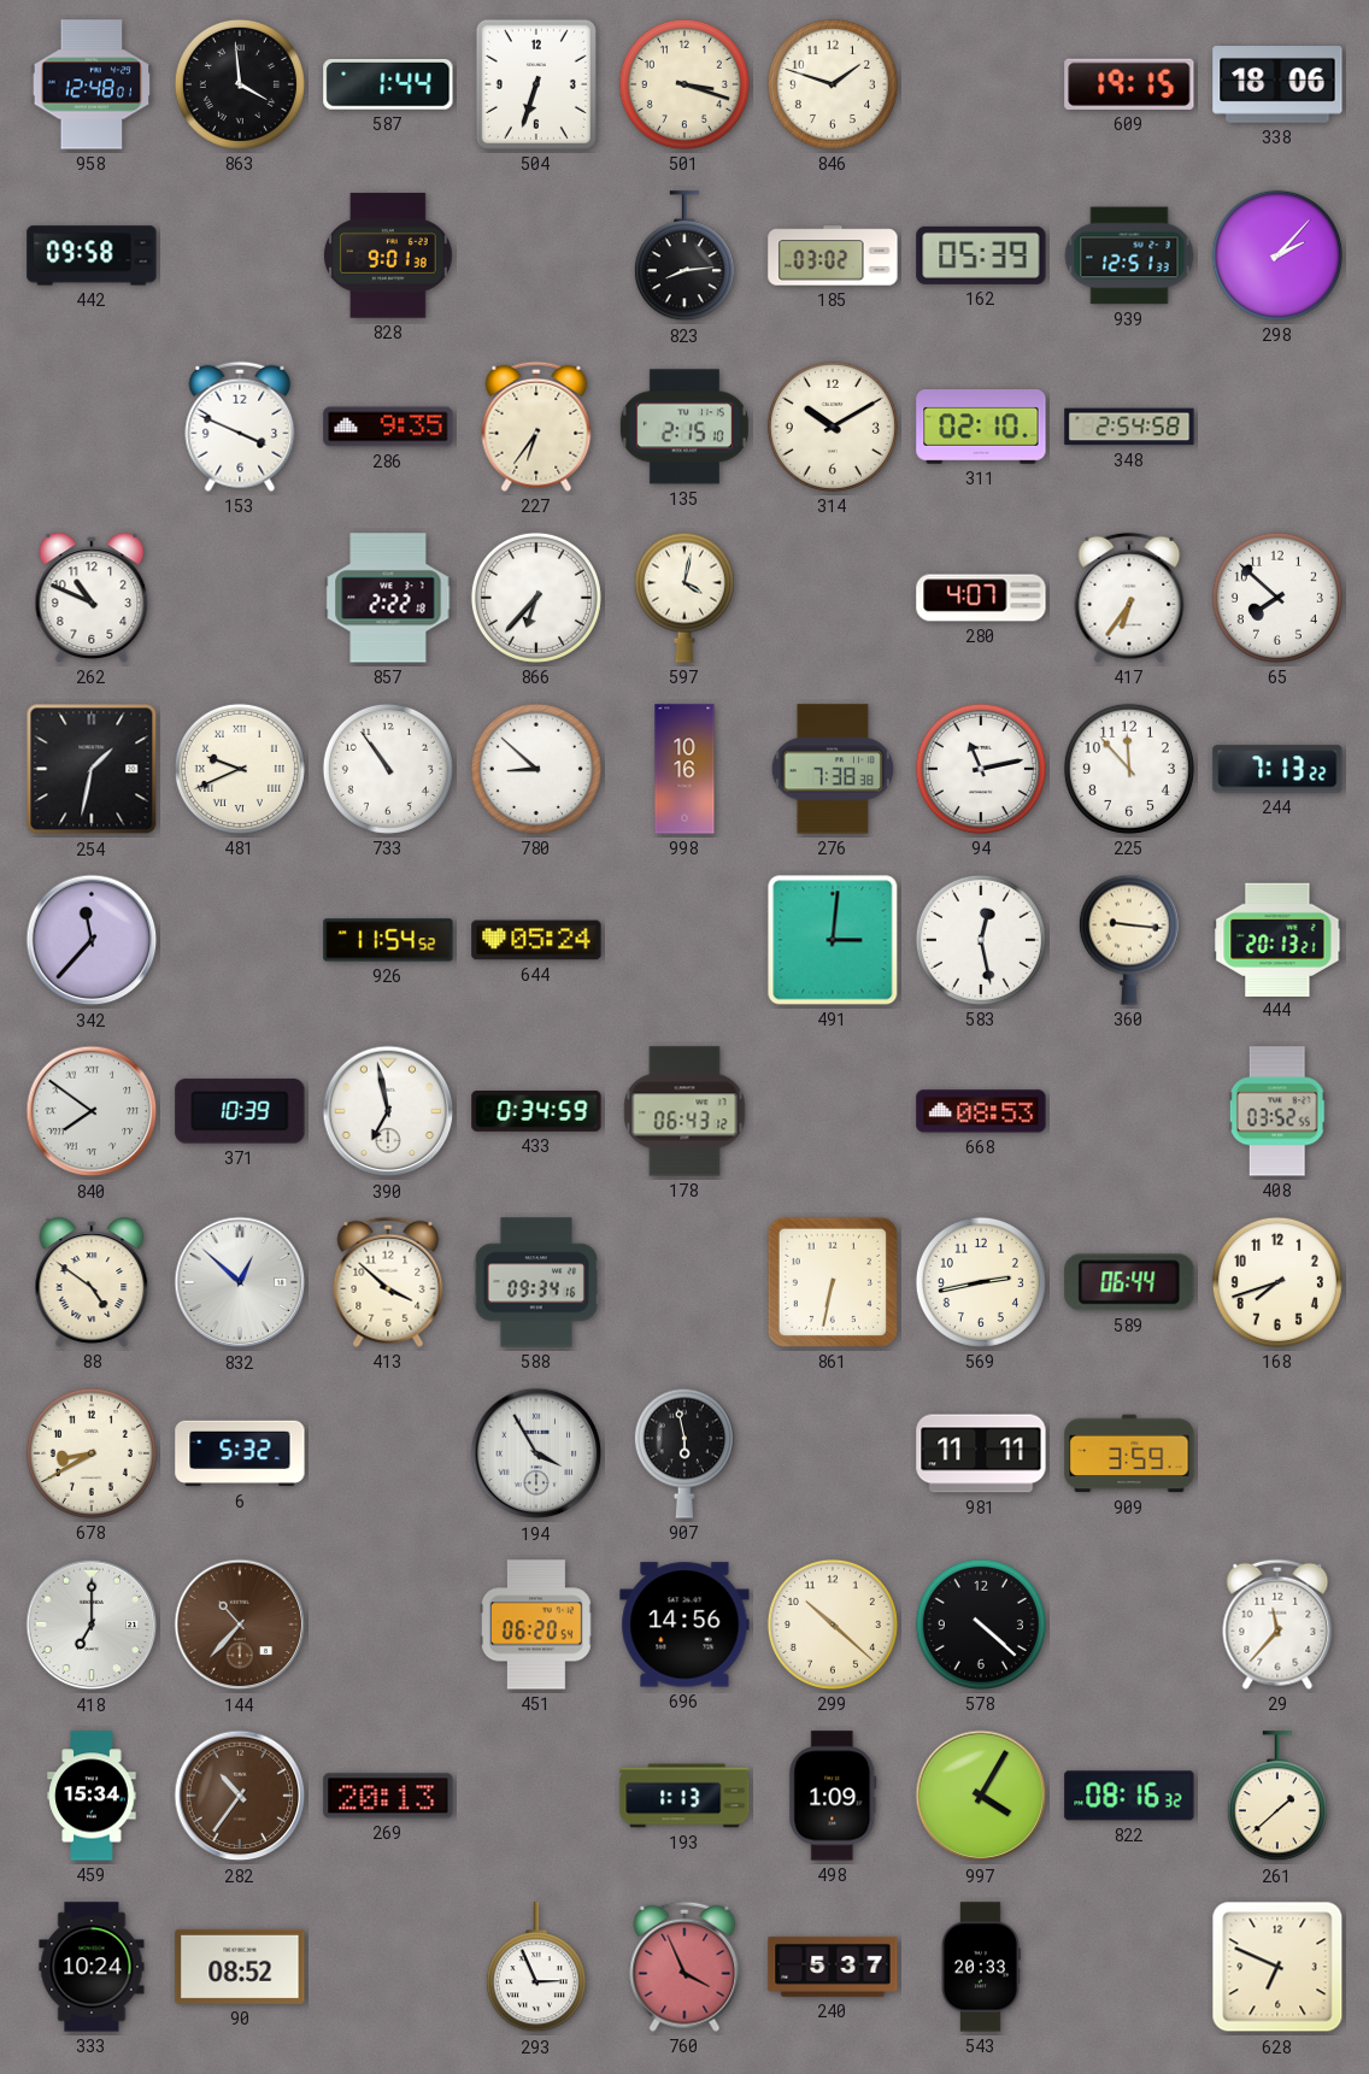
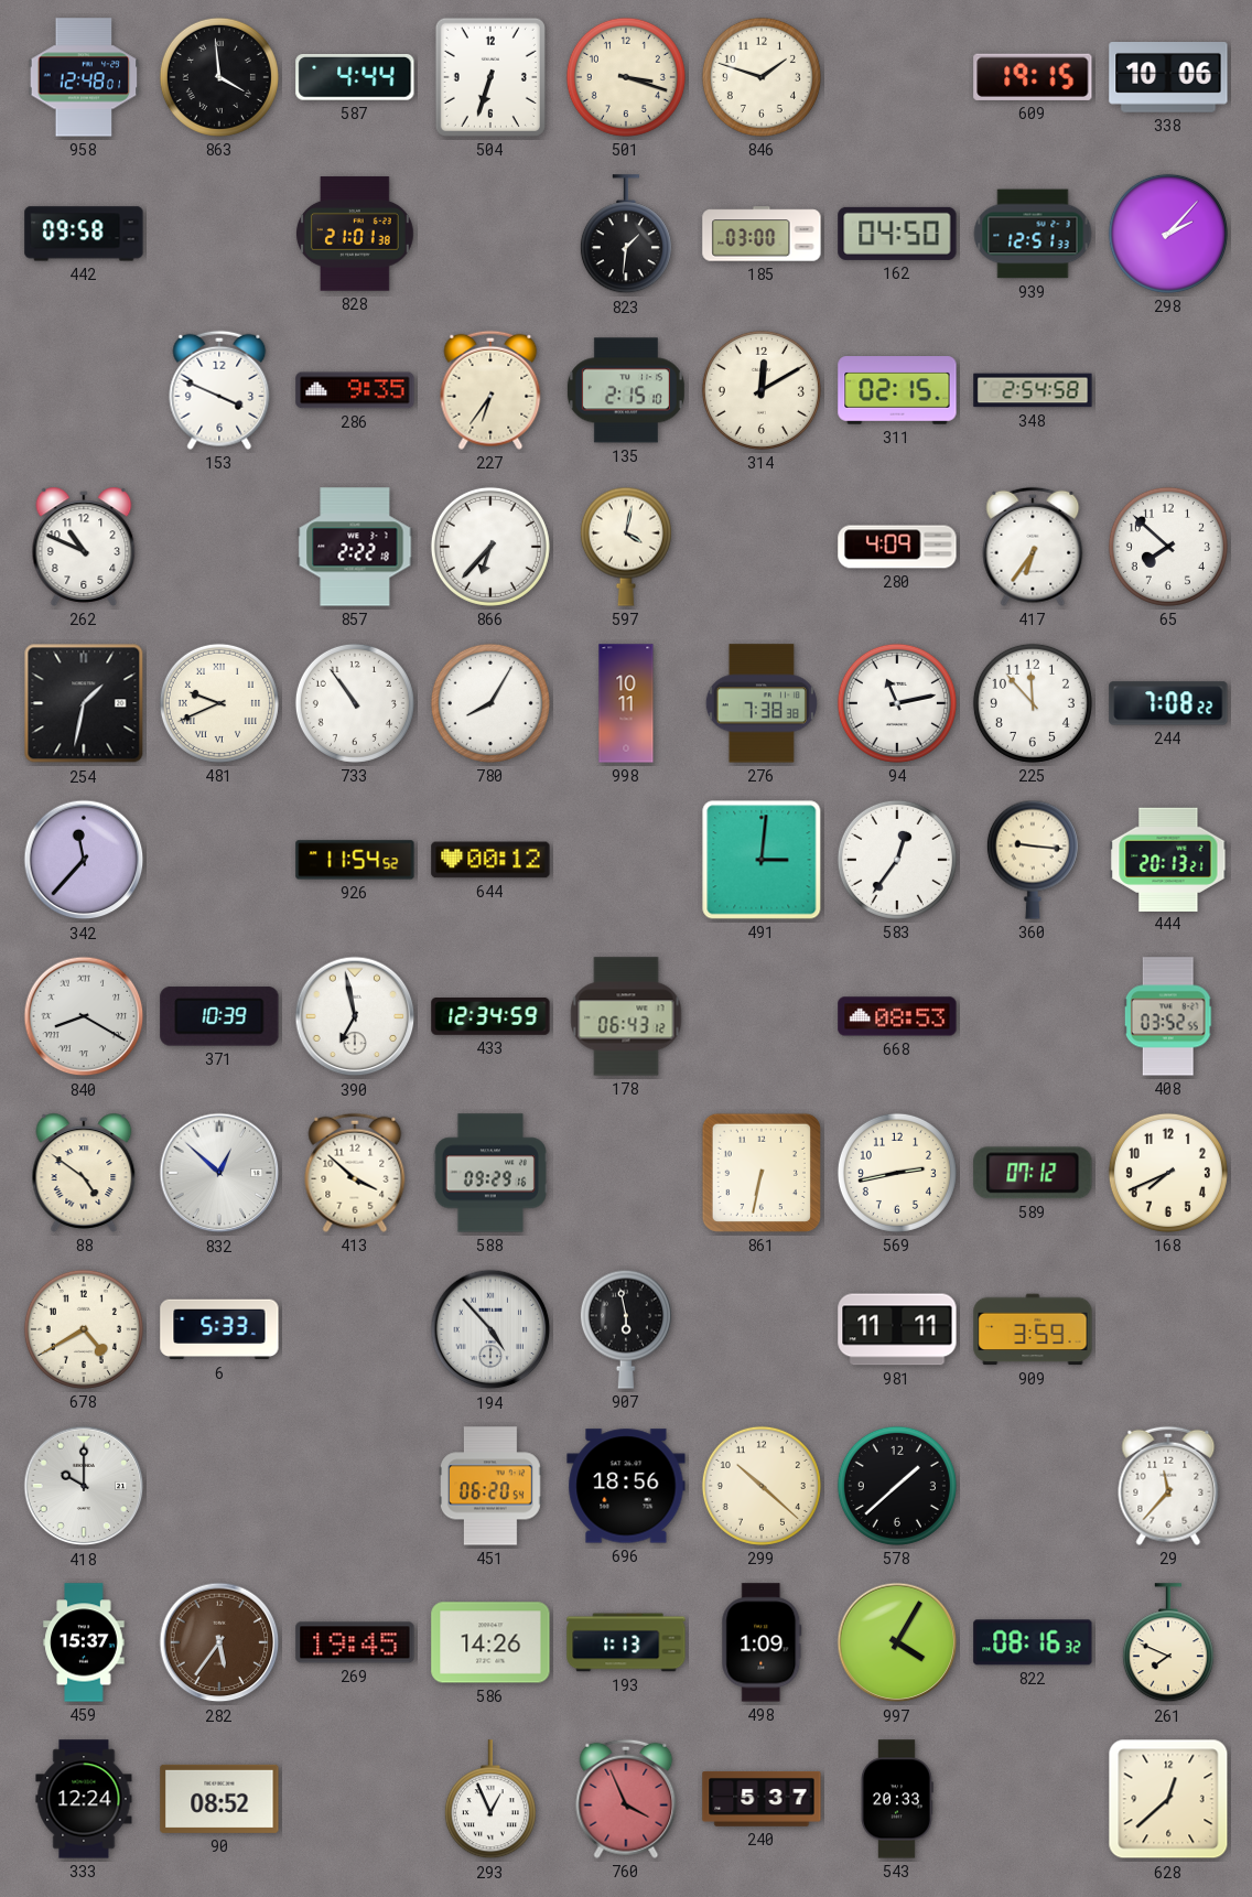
587: 1:44 -> 4:44 (355, 78)
338: 18:06 -> 10:06 (1168, 78)
828: 9:01 -> 21:01 (355, 234)
823: 8:14 -> 1:31 (626, 235)
185: 03:02 -> 03:00 (762, 234)
162: 05:39 -> 04:50 (897, 234)
314: 10:10 -> 12:10 (762, 390)
311: 02:10 -> 02:15 (897, 390)
280: 4:07 -> 4:09 (897, 547)
780: 8:52 -> 8:05 (490, 703)
998: 10:16 -> 10:11 (626, 703)
244: 7:13 -> 7:08 (1168, 703)
644: 05:24 -> 00:12 (490, 860)
583: 12:28 -> 12:36 (897, 860)
840: 7:51 -> 8:20 (84, 1016)
433: 0:34 -> 12:34 (490, 1017)
588: 09:34 -> 09:29 (490, 1173)
589: 06:44 -> 07:12 (1033, 1173)
168: 7:42 -> 7:41 (1168, 1173)
678: 8:40 -> 4:40 (84, 1329)
6: 5:32 -> 5:33 (219, 1329)
194: 3:55 -> 4:53 (490, 1329)
418: 7:00 -> 10:00 (84, 1486)
144: 10:37 -> none (240, 1624)
696: 14:56 -> 18:56 (626, 1486)
578: 4:22 -> 1:38 (897, 1486)
459: 15:34 -> 15:37 (84, 1642)
282: 10:36 -> 5:36 (219, 1642)
269: 20:13 -> 19:45 (355, 1642)
586: none -> 14:26 (490, 1642)
261: 1:38 -> 7:49 (1168, 1643)
333: 10:24 -> 12:24 (84, 1799)
293: 2:56 -> 12:56 (490, 1800)
628: 6:49 -> 12:38 (1168, 1799)
